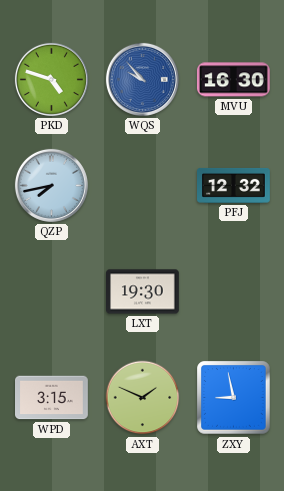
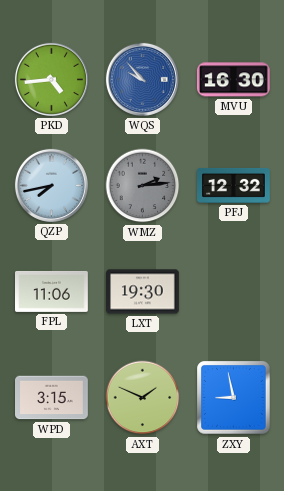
PKD: 4:48 -> 4:44 (51, 79)
WMZ: none -> 2:14 (143, 186)
FPL: none -> 11:06 (52, 291)
